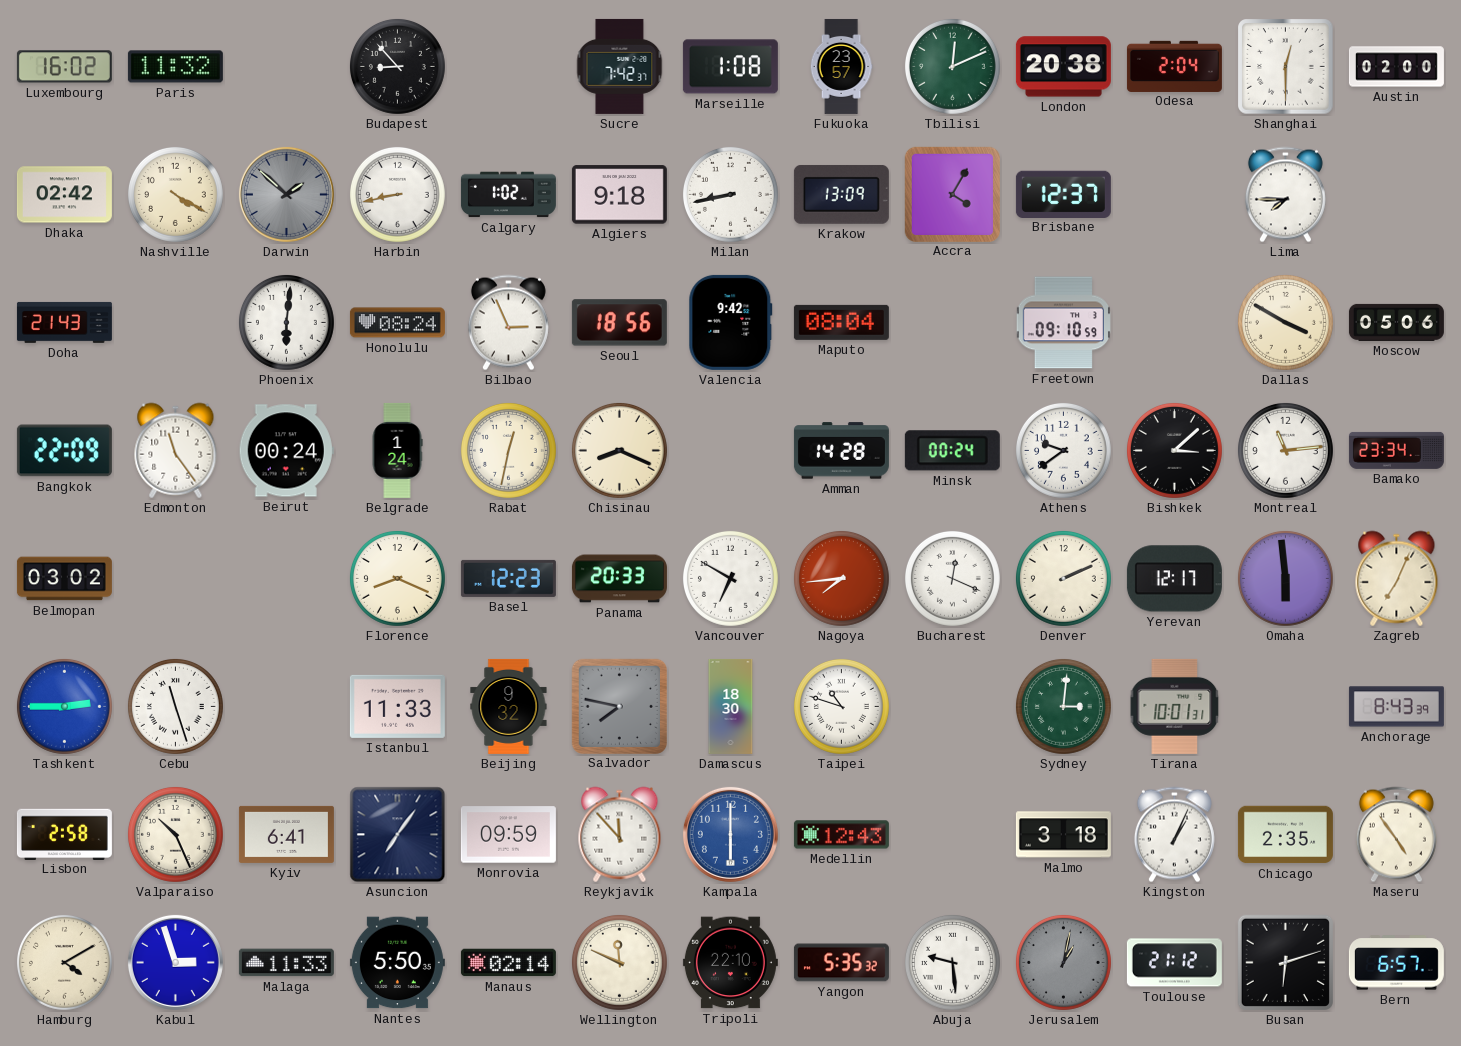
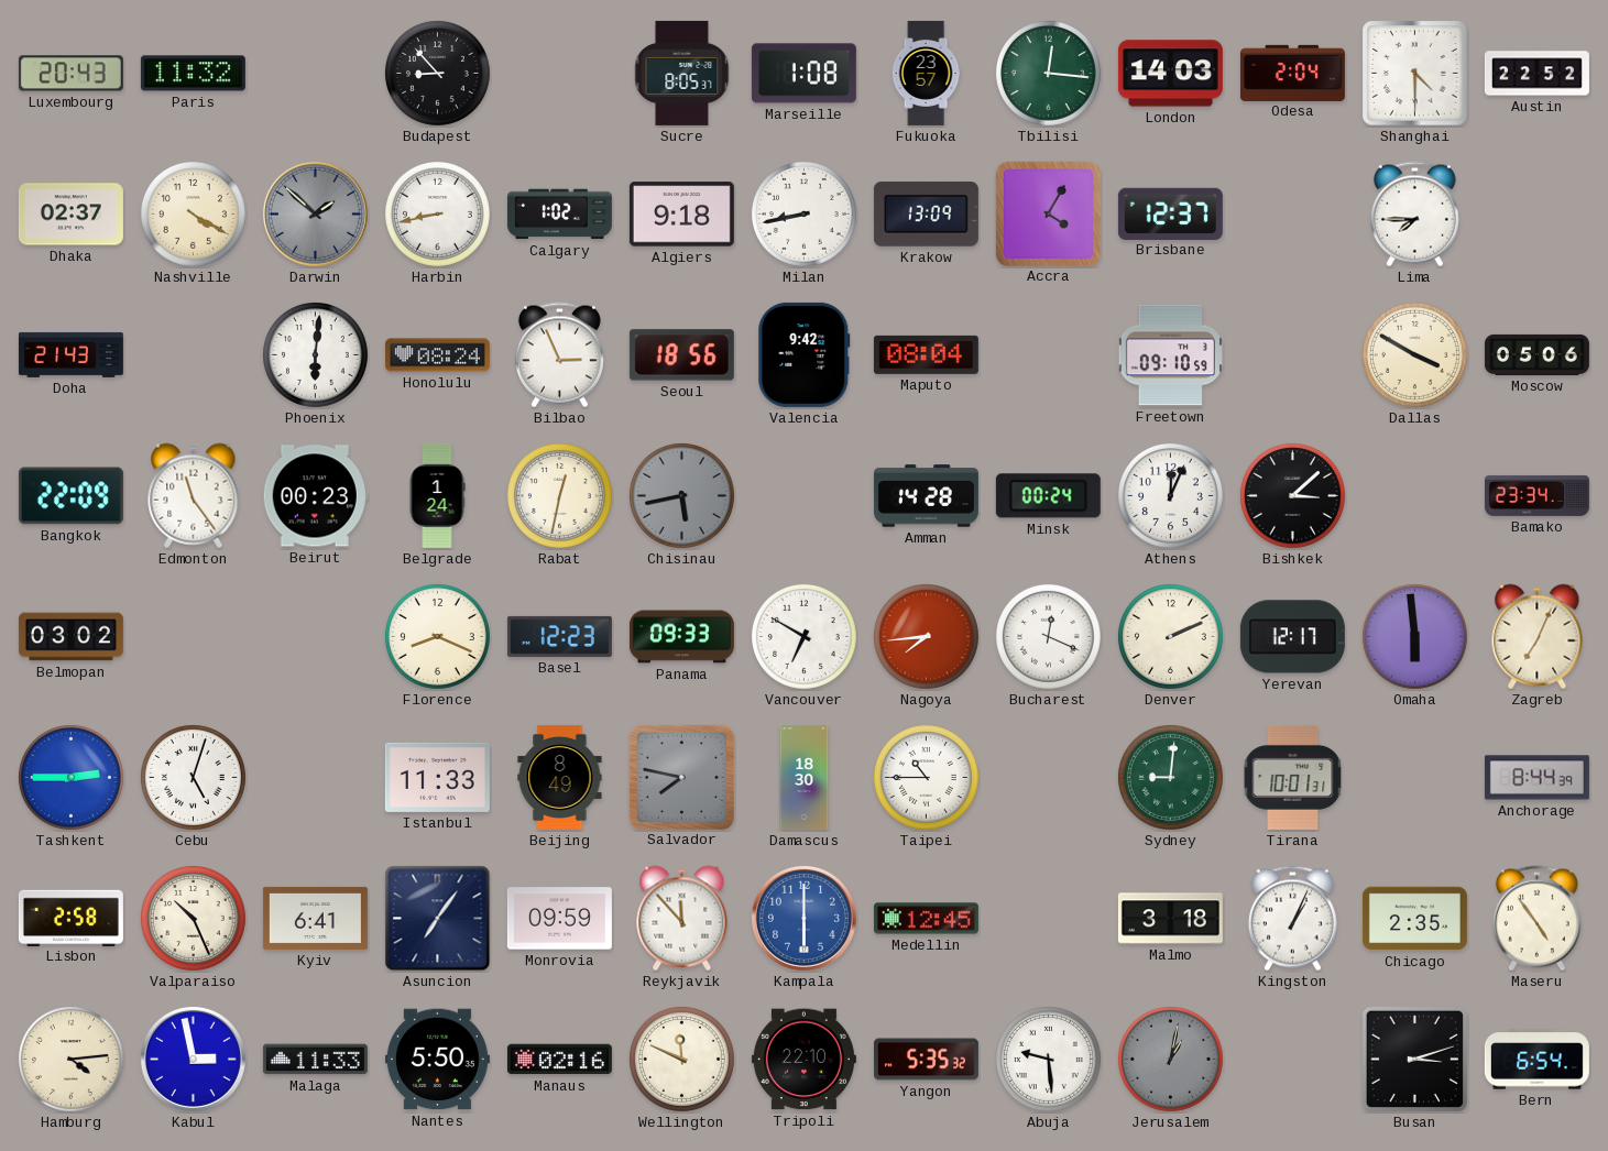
Luxembourg: 16:02 -> 20:43 (70, 74)
Sucre: 7:42 -> 8:05 (682, 73)
Tbilisi: 12:11 -> 12:16 (1048, 73)
London: 20:38 -> 14:03 (1170, 74)
Shanghai: 12:30 -> 4:30 (1415, 74)
Austin: 02:00 -> 22:52 (1536, 74)
Dhaka: 02:42 -> 02:37 (70, 215)
Beirut: 00:24 -> 00:23 (315, 496)
Chisinau: 8:19 -> 5:43 (681, 495)
Chisinau dial: cream -> grey (681, 495)
Athens: 9:39 -> 12:04 (1170, 495)
Montreal: 11:14 -> none (1285, 450)
Panama: 20:33 -> 09:33 (681, 637)
Cebu: 11:27 -> 5:03 (193, 777)
Beijing: 9:32 -> 8:49 (560, 777)
Taipei: 10:48 -> 10:45 (926, 777)
Sydney: 3:01 -> 9:01 (1170, 777)
Anchorage: 8:43 -> 8:44 (1536, 778)
Medellin: 12:43 -> 12:45 (926, 919)
Hamburg: 4:10 -> 4:14 (70, 1059)
Kabul: 2:57 -> 2:58 (193, 1059)
Manaus: 02:14 -> 02:16 (559, 1060)
Toulouse: 21:12 -> none (1174, 963)
Busan: 6:12 -> 3:12 (1414, 1059)
Bern: 6:57 -> 6:54 (1536, 1060)
